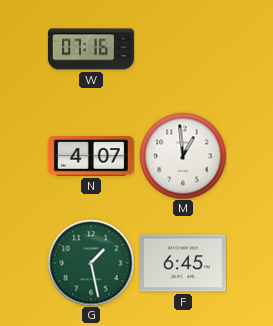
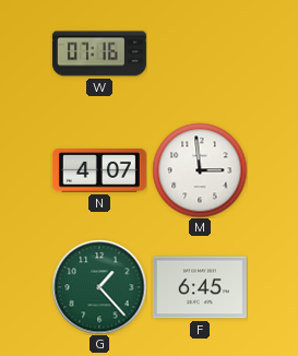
M: 12:59 -> 2:59 (200, 170)
G: 1:28 -> 1:23 (99, 287)
